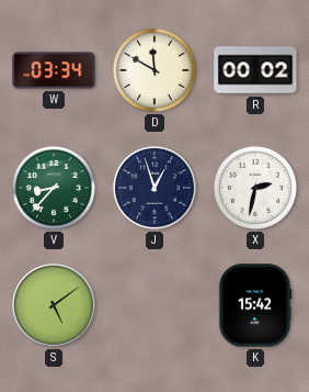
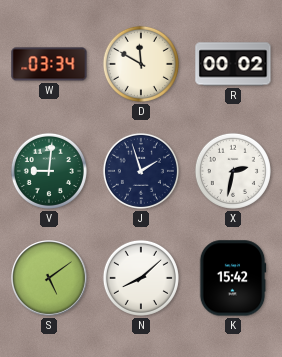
V: 8:37 -> 9:01 (49, 171)
J: 12:57 -> 1:57 (141, 171)
N: none -> 8:08 (141, 278)
